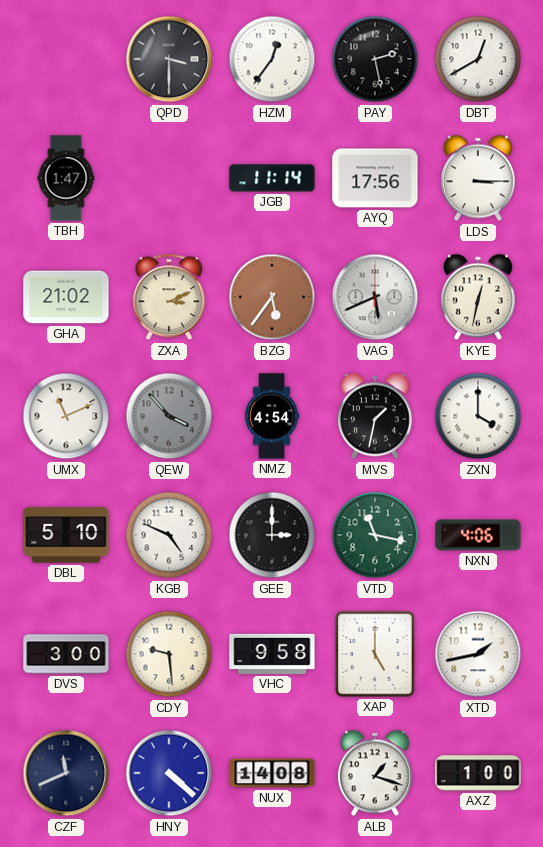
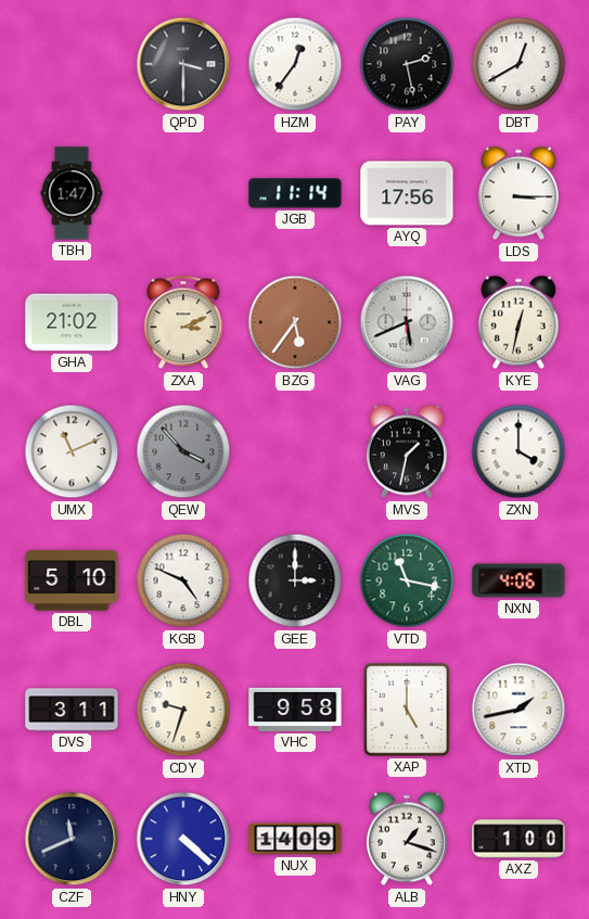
NMZ: 4:54 -> none (272, 416)
DVS: 3:00 -> 3:11 (72, 710)
CDY: 9:29 -> 9:33 (183, 710)
NUX: 14:08 -> 14:09 (295, 839)
